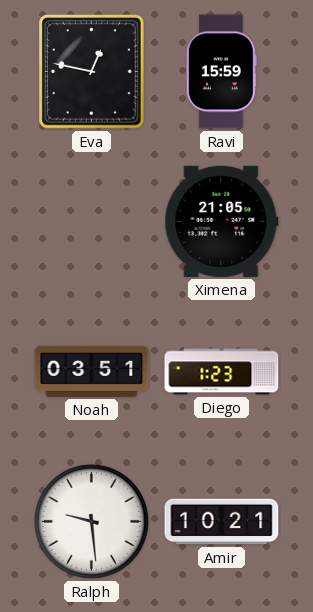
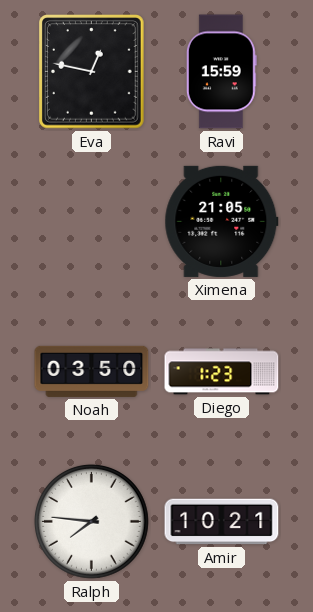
Noah: 03:51 -> 03:50 (92, 371)
Ralph: 9:29 -> 7:46 (91, 521)
